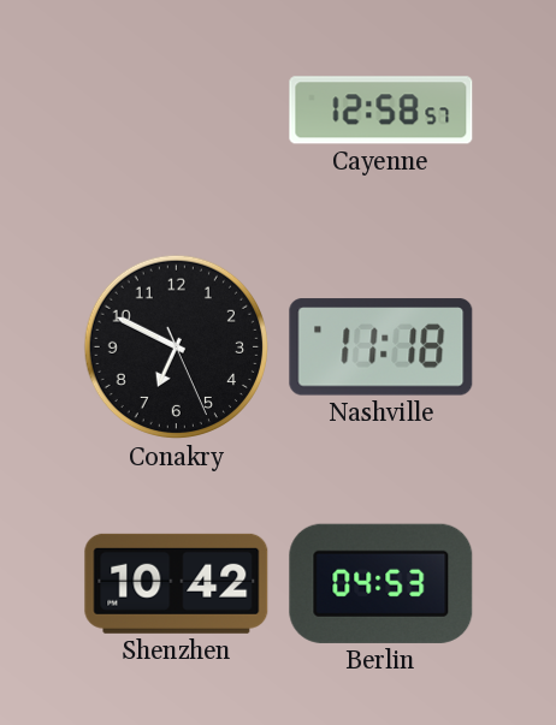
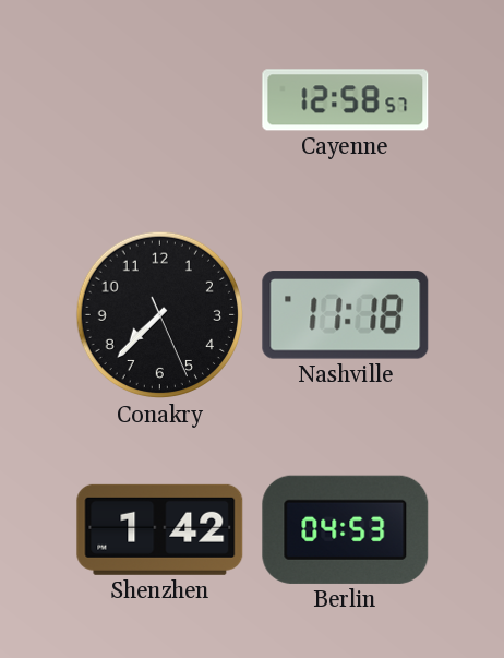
Conakry: 6:49 -> 7:37 (160, 315)
Shenzhen: 10:42 -> 1:42 (160, 529)
